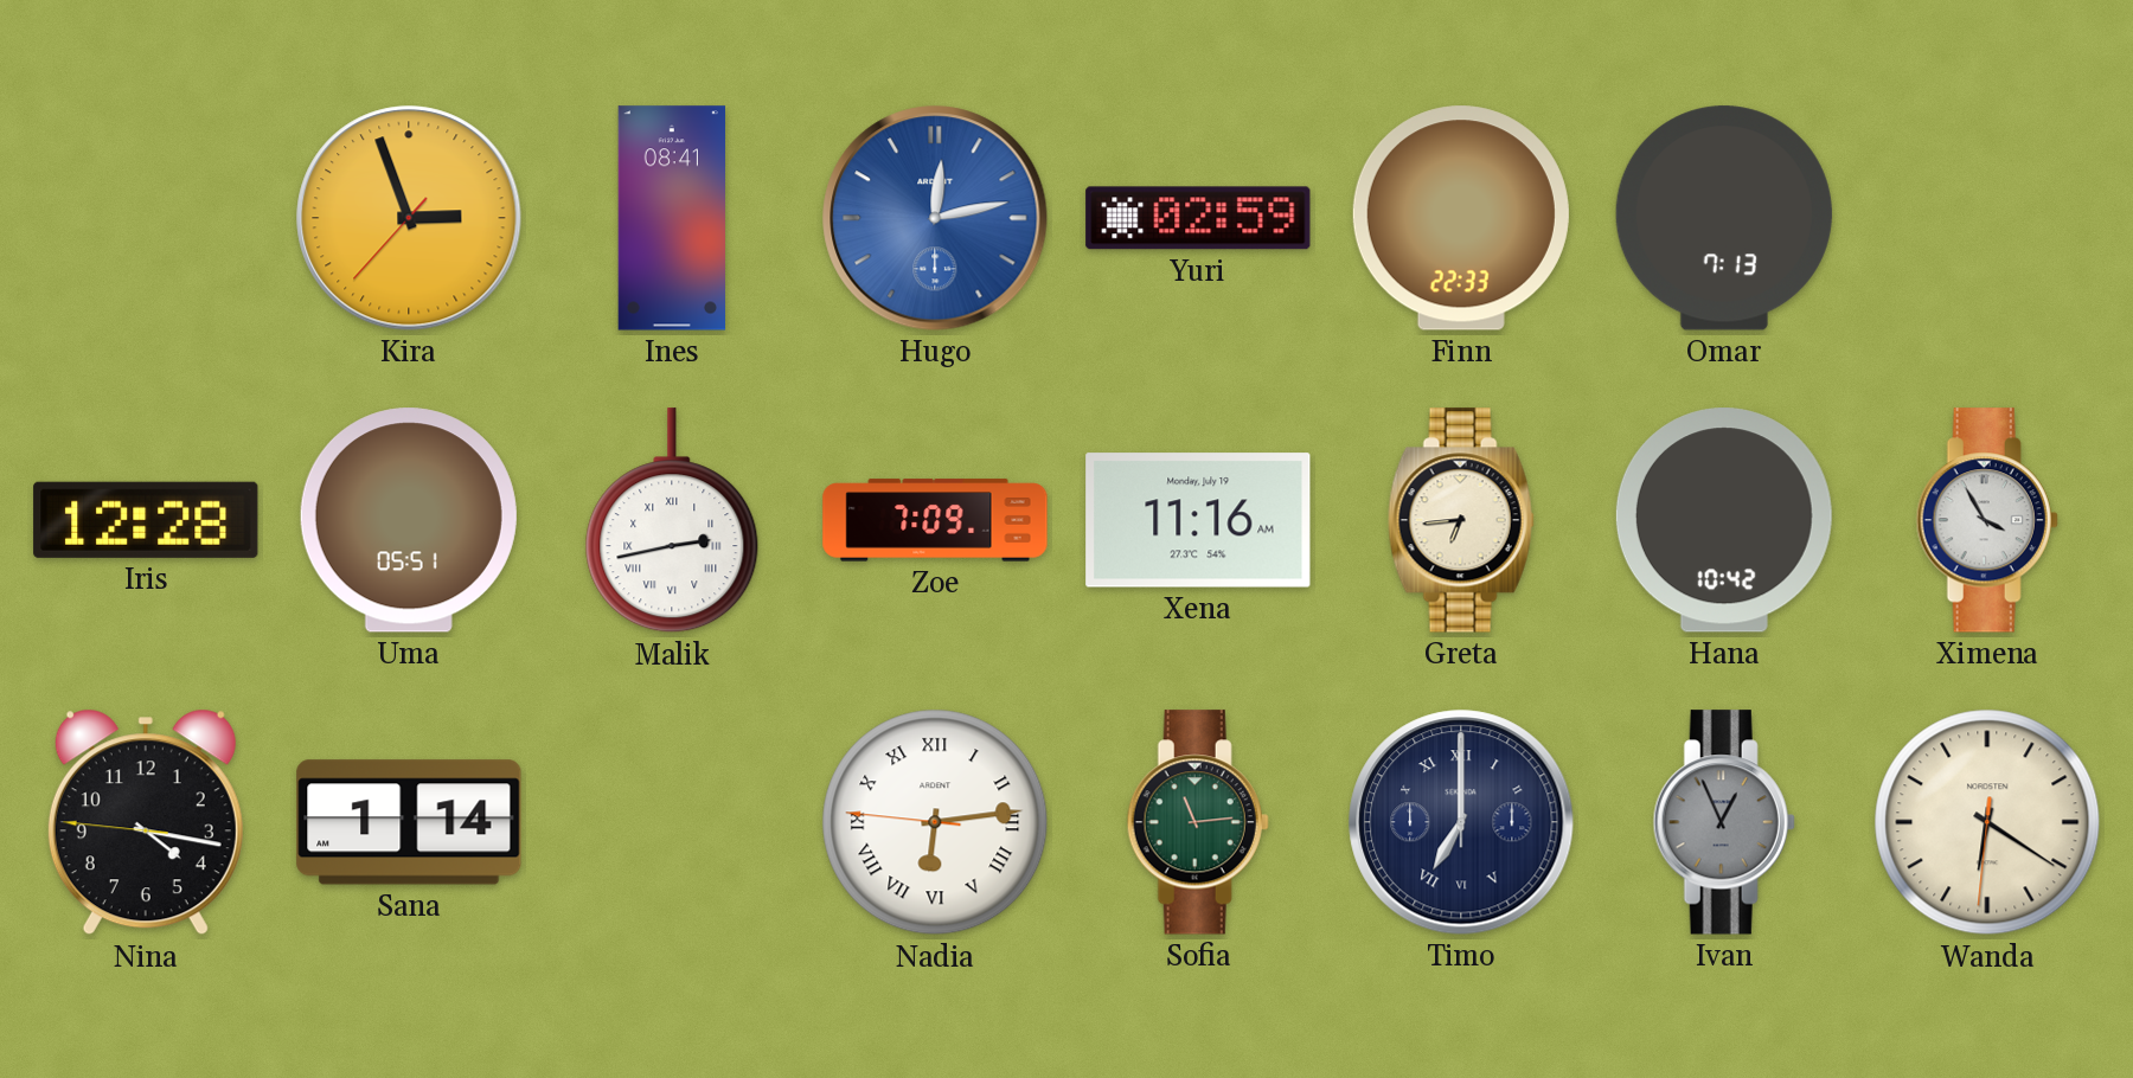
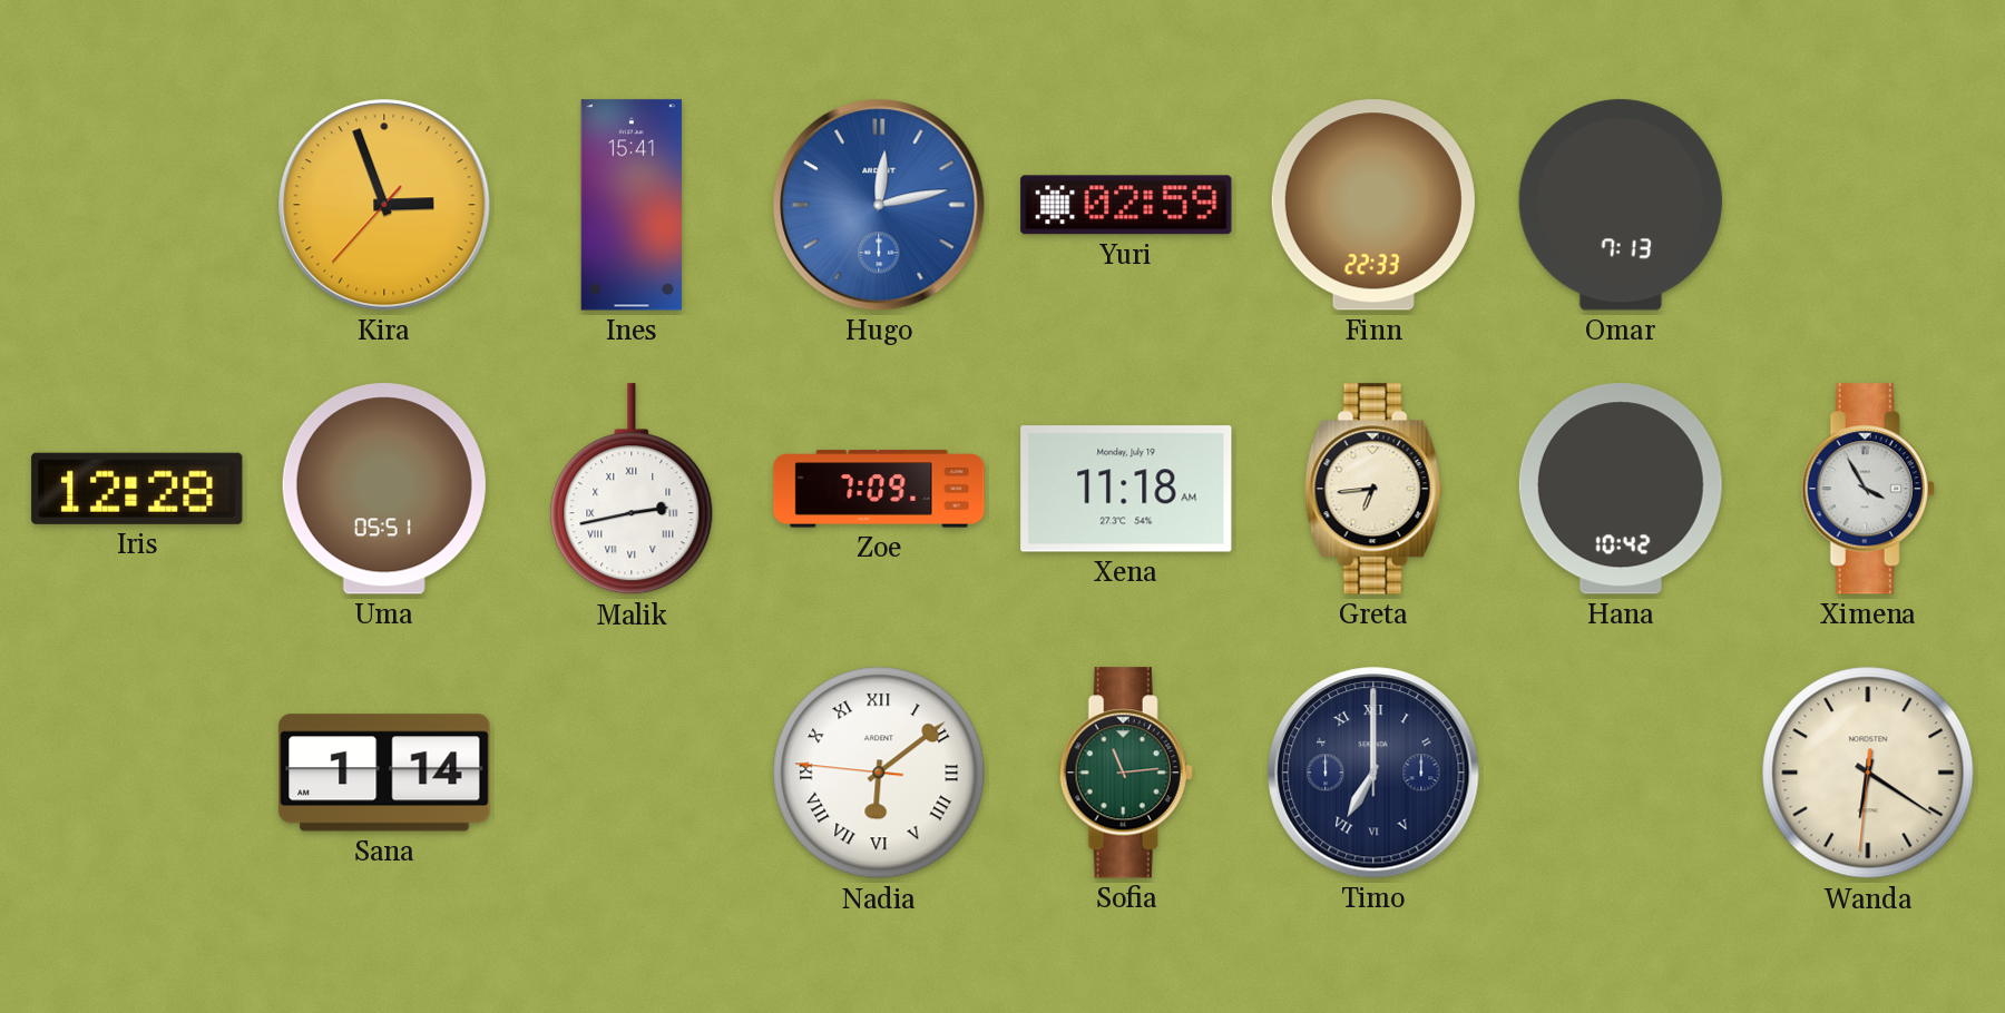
Ines: 08:41 -> 15:41 (630, 205)
Xena: 11:16 -> 11:18 (1126, 489)
Nina: 4:16 -> none (146, 822)
Nadia: 6:13 -> 6:08 (879, 773)
Ivan: 12:56 -> none (1724, 822)
